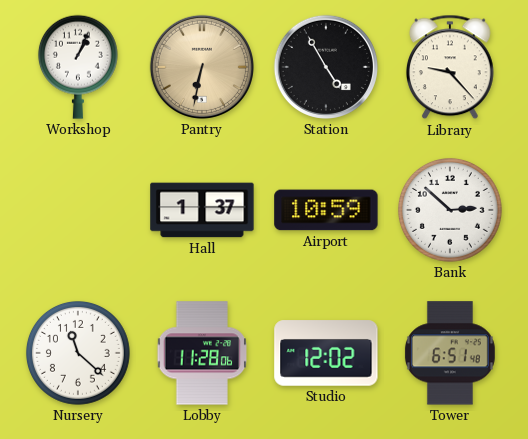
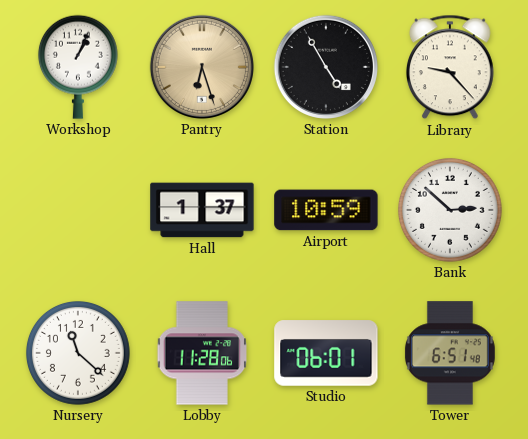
Pantry: 6:32 -> 6:27 (202, 67)
Studio: 12:02 -> 06:01 (326, 353)
